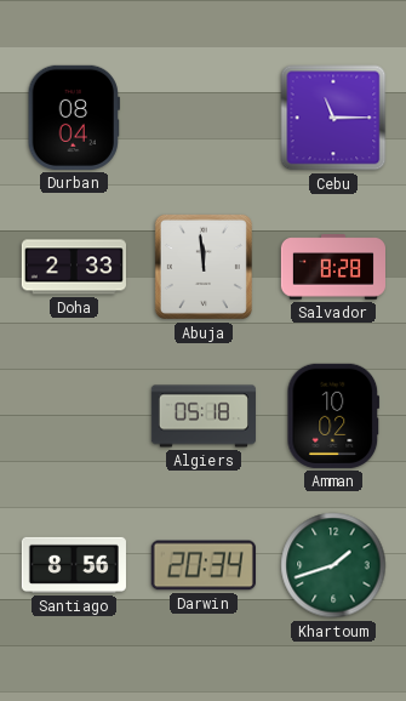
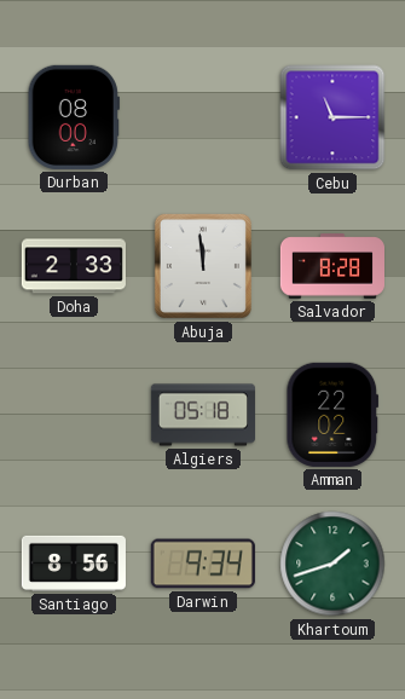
Durban: 08:04 -> 08:00 (74, 117)
Amman: 10:02 -> 22:02 (332, 415)
Darwin: 20:34 -> 9:34 (203, 564)
